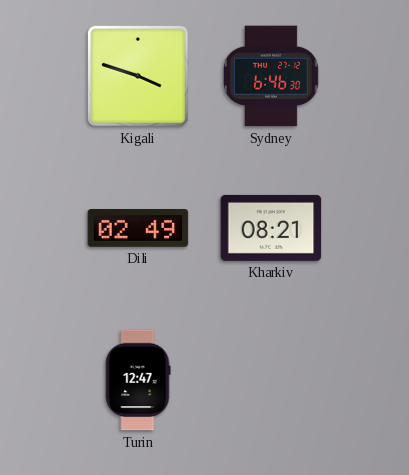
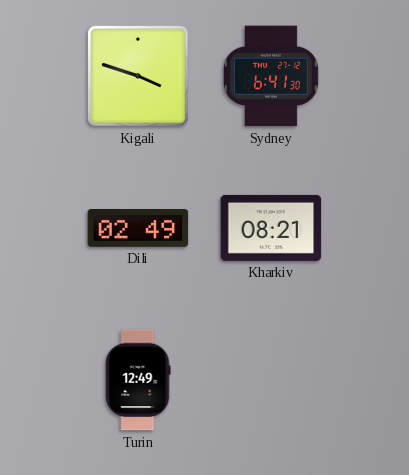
Sydney: 6:46 -> 6:41 (271, 76)
Turin: 12:47 -> 12:49 (138, 380)
